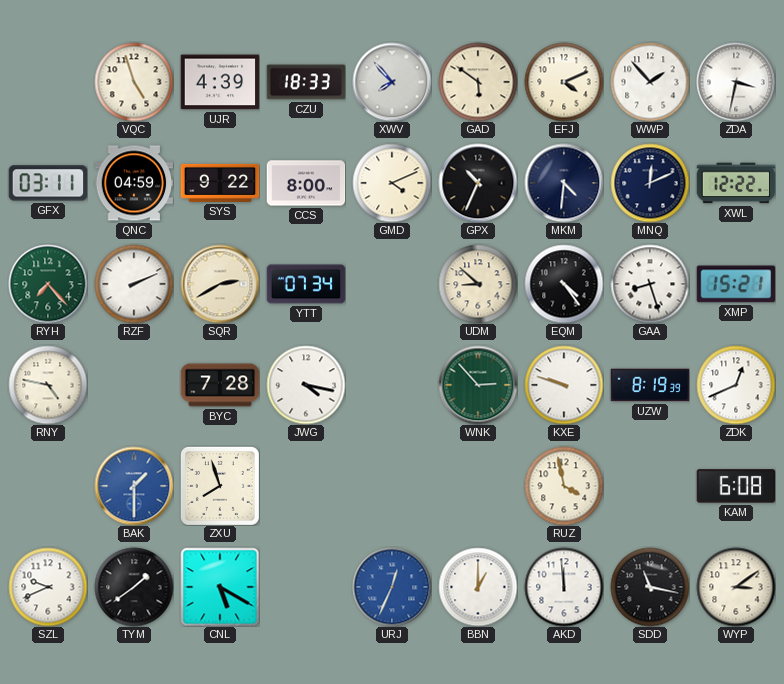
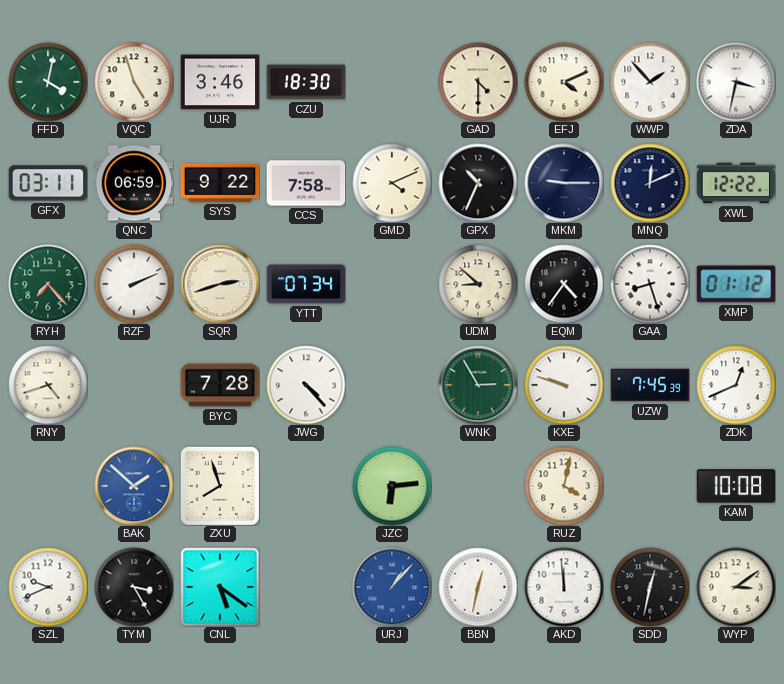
FFD: none -> 4:02 (48, 82)
UJR: 4:39 -> 3:46 (220, 82)
CZU: 18:33 -> 18:30 (306, 82)
XWV: 7:53 -> none (392, 82)
GAD: 5:51 -> 4:30 (478, 82)
QNC: 04:59 -> 06:59 (134, 183)
CCS: 8:00 -> 7:58 (306, 183)
MKM: 4:31 -> 9:15 (564, 183)
SQR: 2:40 -> 2:42 (220, 284)
EQM: 4:24 -> 4:36 (564, 284)
XMP: 15:21 -> 01:12 (736, 284)
RNY: 4:47 -> 4:42 (48, 385)
JWG: 4:17 -> 4:23 (306, 385)
WNK: 2:53 -> 2:55 (478, 385)
UZW: 8:19 -> 7:45 (650, 385)
BAK: 1:30 -> 1:52 (134, 486)
JZC: none -> 6:14 (392, 486)
RUZ: 3:58 -> 4:02 (564, 486)
KAM: 6:08 -> 10:08 (736, 486)
TYM: 1:39 -> 3:25 (134, 587)
CNL: 5:20 -> 5:21 (220, 587)
URJ: 12:34 -> 1:07 (392, 587)
BBN: 1:00 -> 12:32 (478, 587)
SDD: 11:17 -> 12:32 (650, 587)
